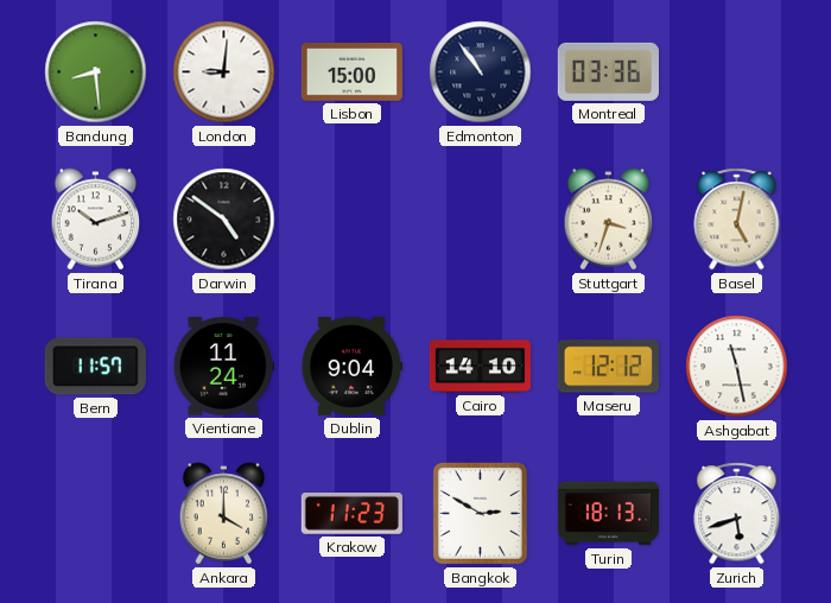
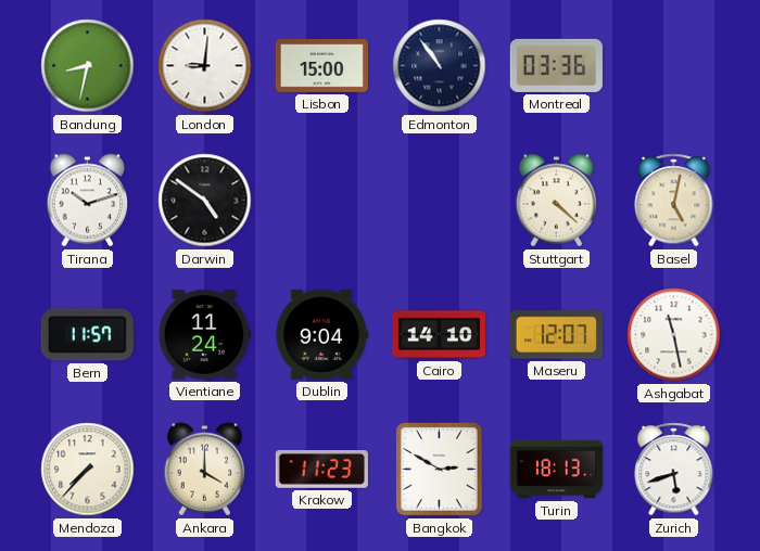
Bandung: 8:29 -> 8:32 (88, 66)
Stuttgart: 3:33 -> 4:22 (557, 201)
Maseru: 12:12 -> 12:07 (556, 335)
Mendoza: none -> 7:37 (88, 470)
